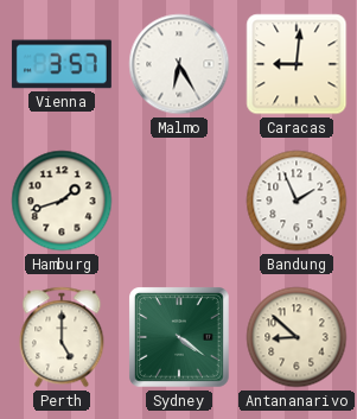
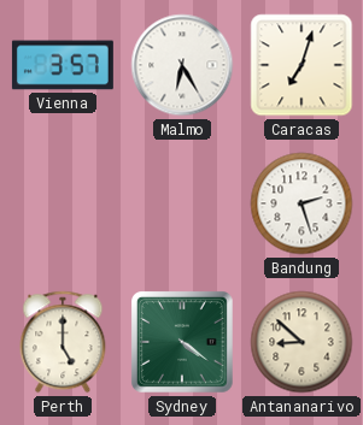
Caracas: 9:01 -> 7:03 (301, 65)
Hamburg: 1:42 -> none (62, 201)
Bandung: 1:56 -> 2:27 (301, 203)
